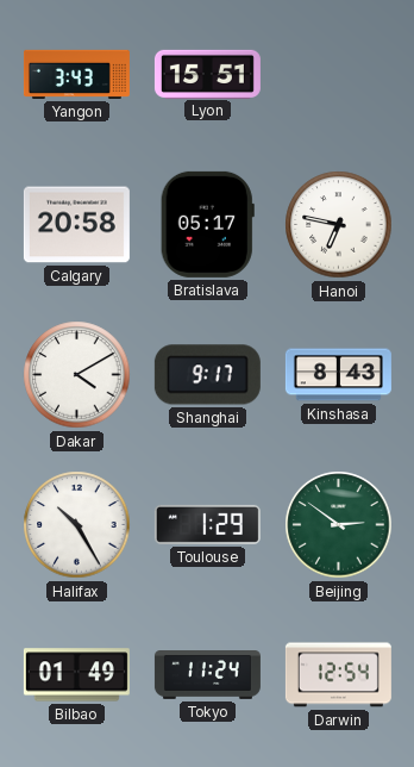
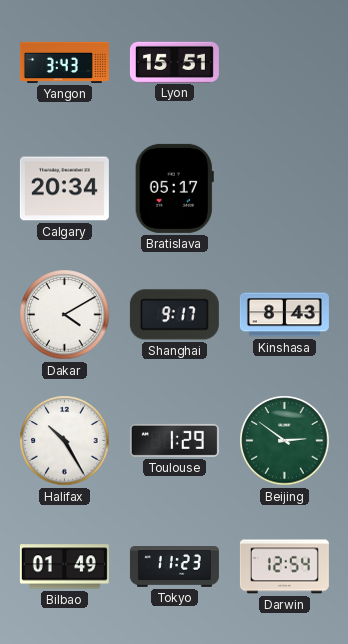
Calgary: 20:58 -> 20:34 (64, 189)
Hanoi: 6:47 -> none (339, 225)
Tokyo: 11:24 -> 11:23 (174, 567)
